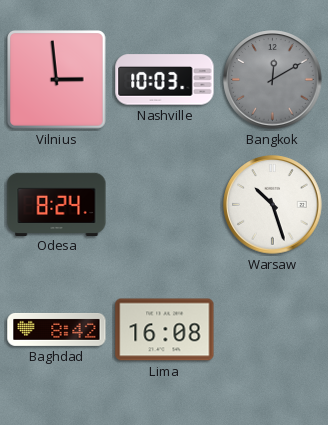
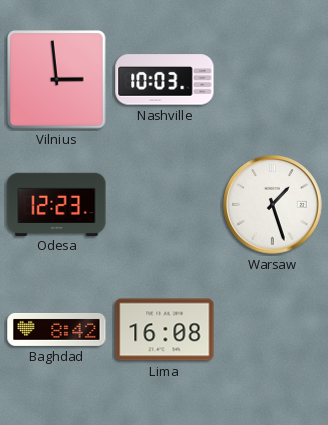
Bangkok: 12:10 -> none (273, 80)
Odesa: 8:24 -> 12:23 (57, 204)
Warsaw: 10:27 -> 1:27 (273, 205)
